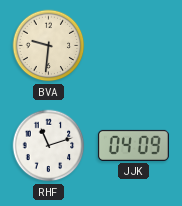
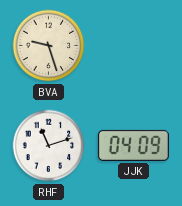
BVA: 9:31 -> 9:27 (49, 46)
